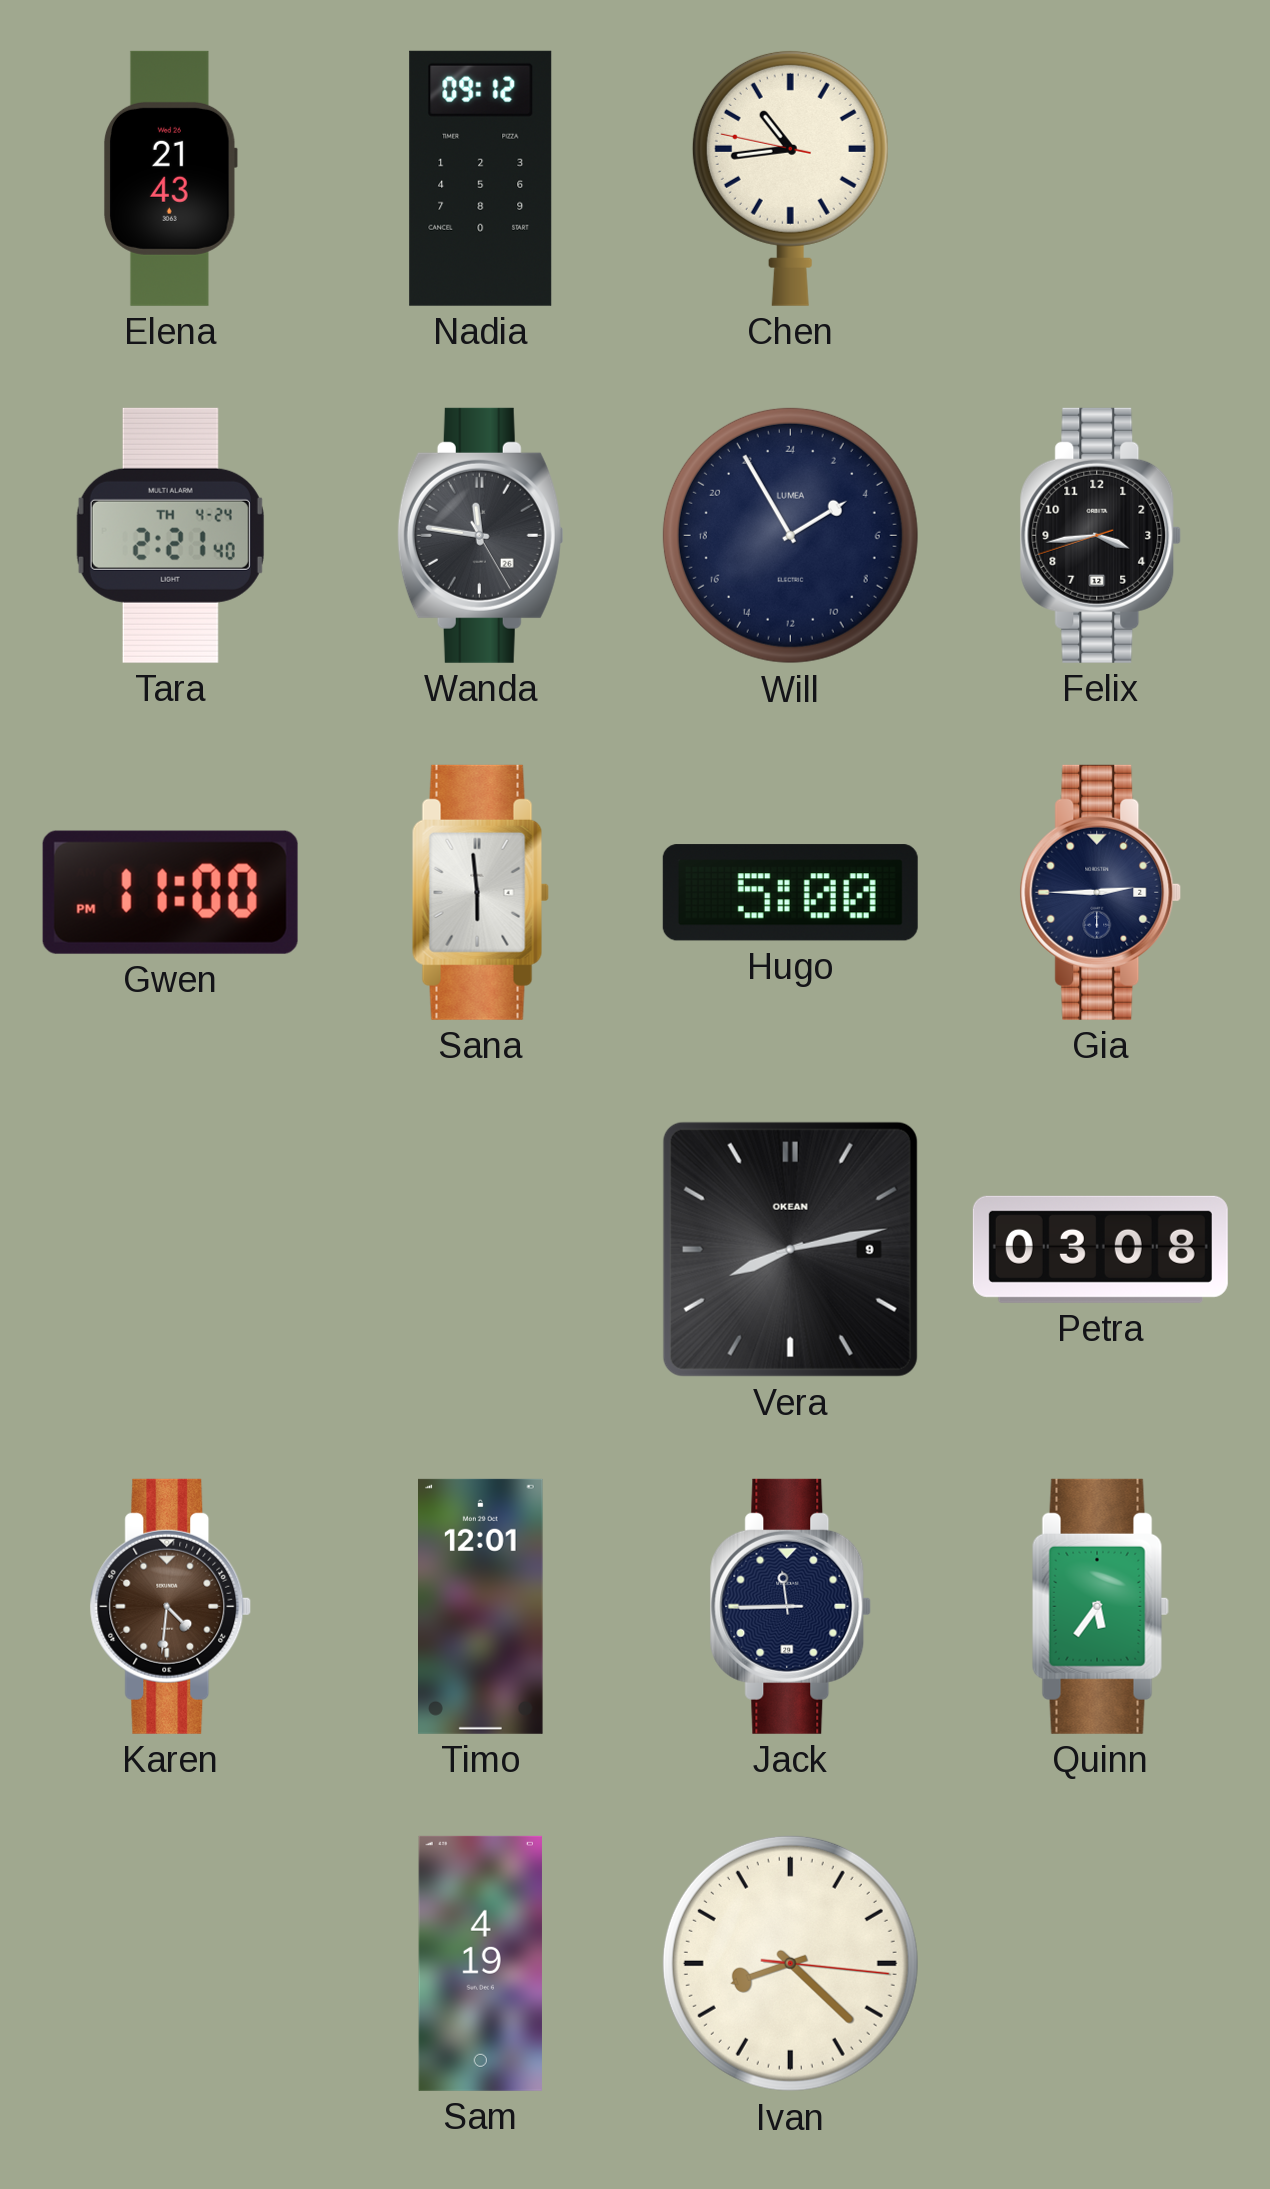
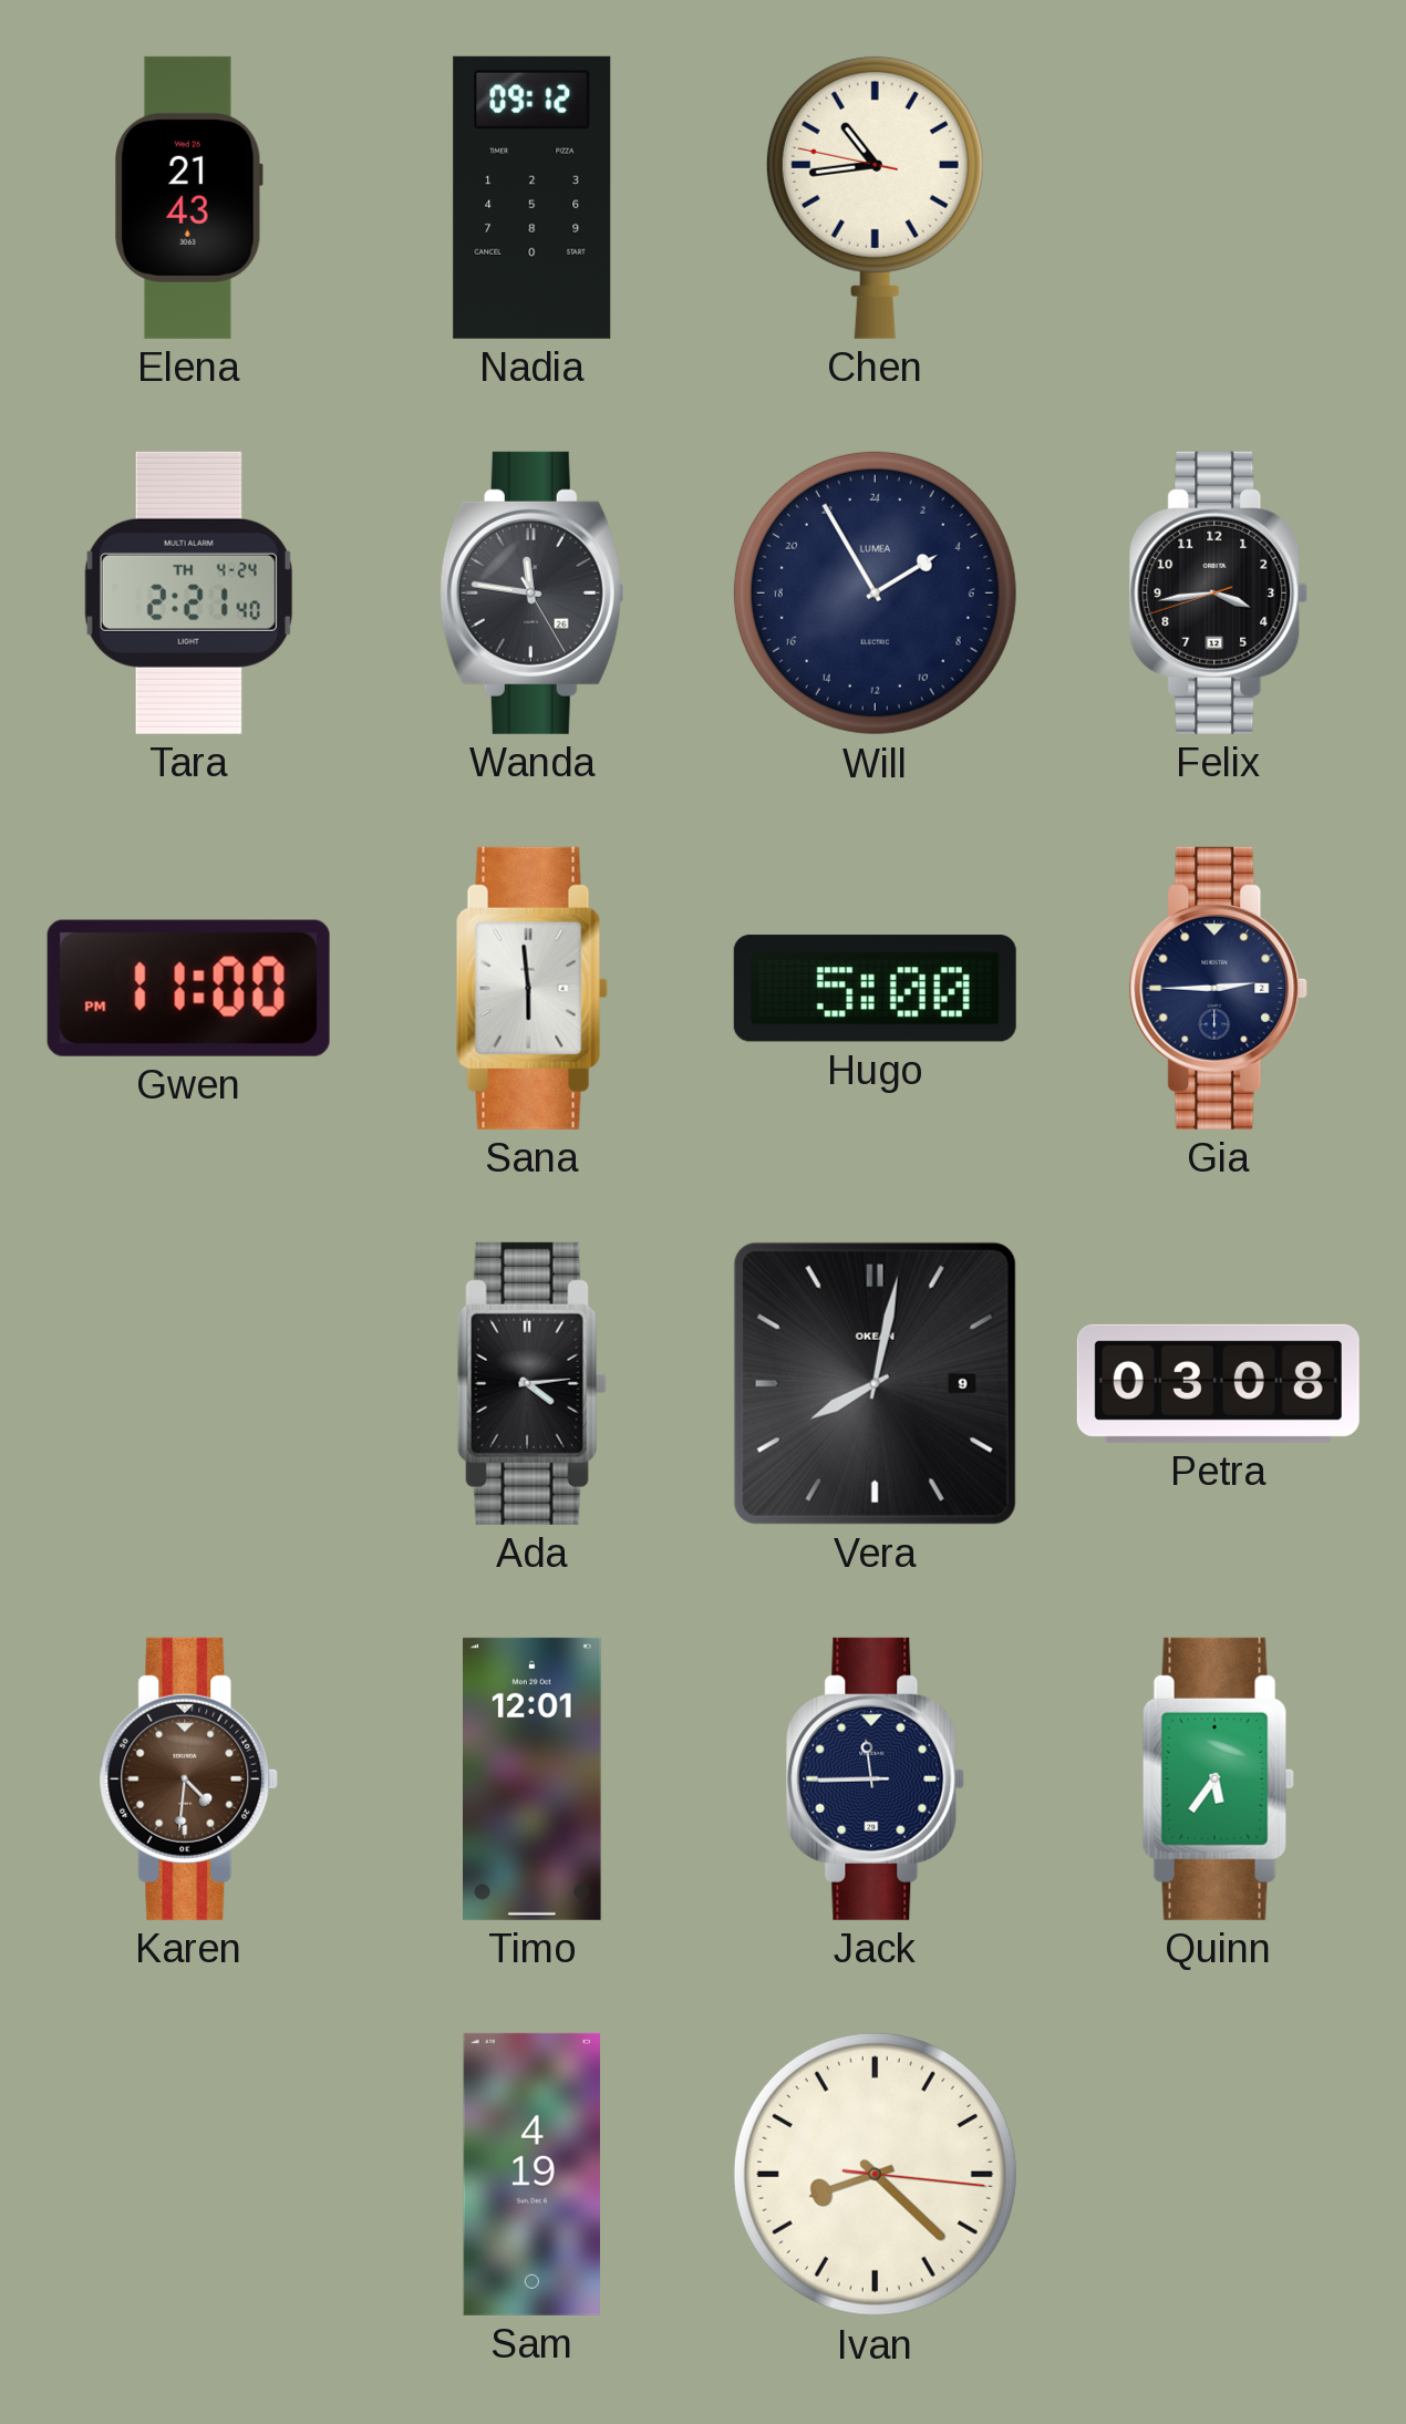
Ada: none -> 4:14 (531, 1383)
Vera: 8:13 -> 8:02 (875, 1383)
